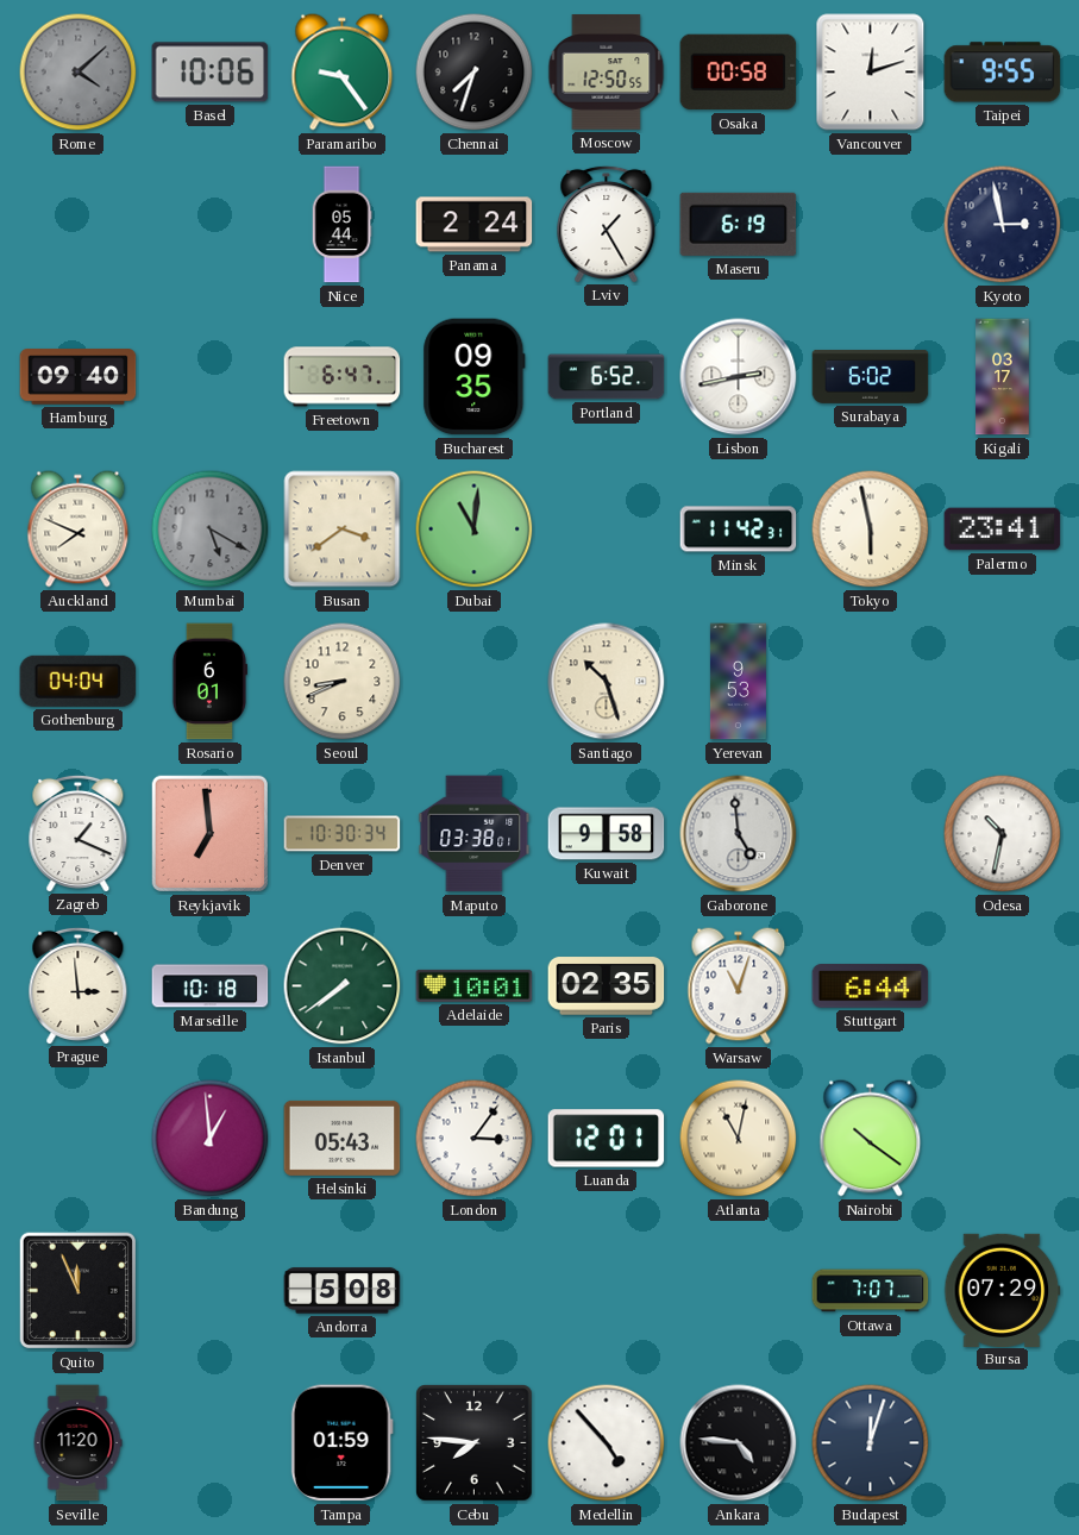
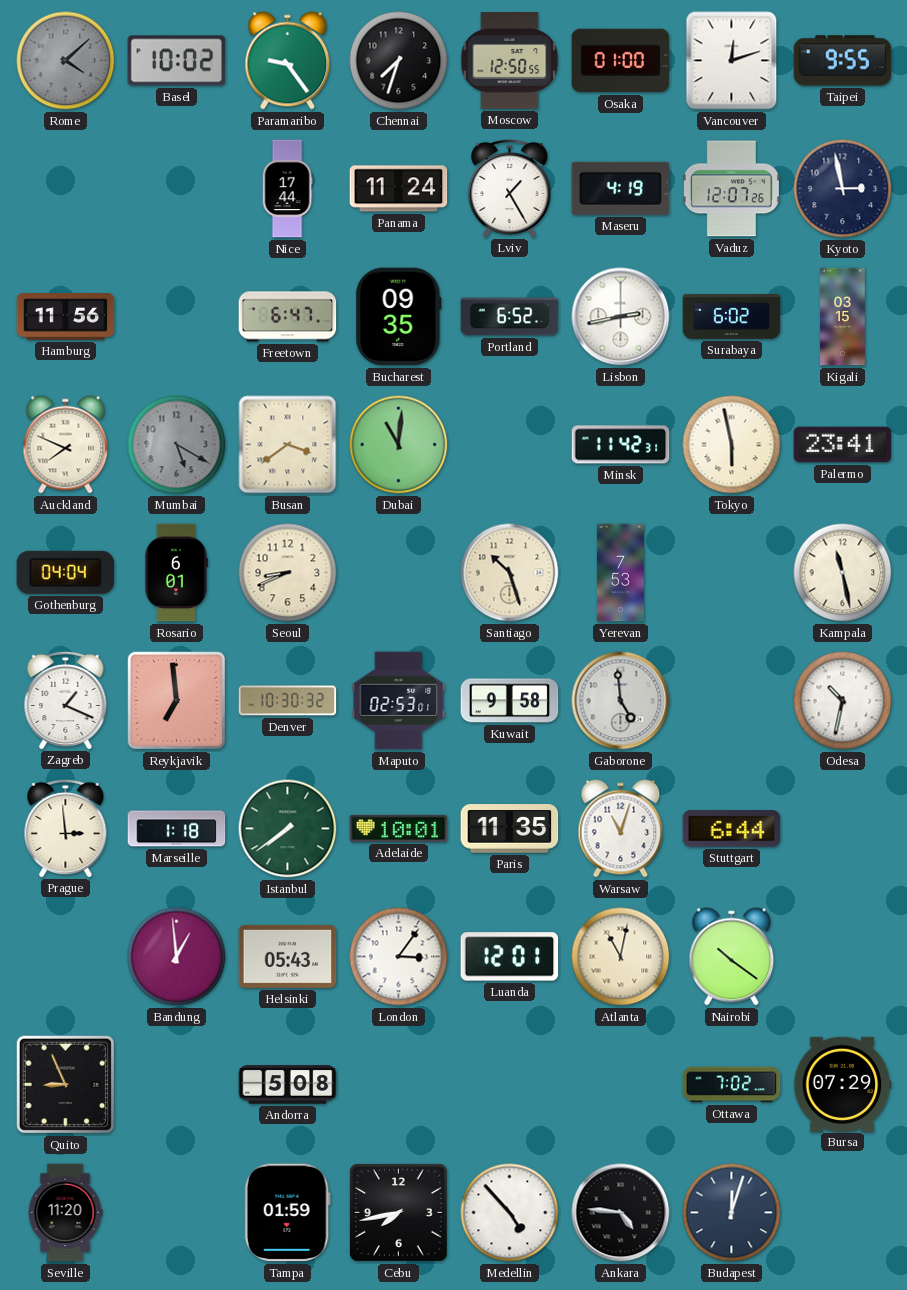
Basel: 10:06 -> 10:02 (177, 61)
Osaka: 00:58 -> 01:00 (621, 61)
Nice: 05:44 -> 17:44 (287, 189)
Panama: 2:24 -> 11:24 (399, 189)
Maseru: 6:19 -> 4:19 (621, 188)
Vaduz: none -> 12:07 (731, 189)
Hamburg: 09:40 -> 11:56 (66, 317)
Kigali: 03:17 -> 03:15 (843, 317)
Yerevan: 9:53 -> 7:53 (620, 573)
Kampala: none -> 11:28 (843, 573)
Denver: 10:30:34 -> 10:30:32 (288, 701)
Maputo: 03:38 -> 02:53 (399, 701)
Marseille: 10:18 -> 1:18 (177, 829)
Paris: 02:35 -> 11:35 (510, 829)
Quito: 11:56 -> 8:56 (66, 1085)
Ottawa: 7:07 -> 7:02 (732, 1085)
Cebu: 7:46 -> 7:43 (399, 1213)
